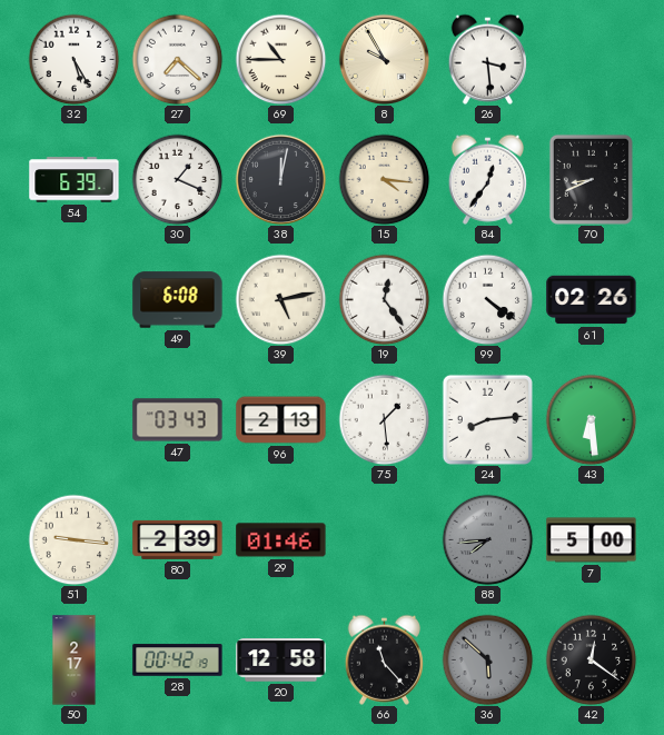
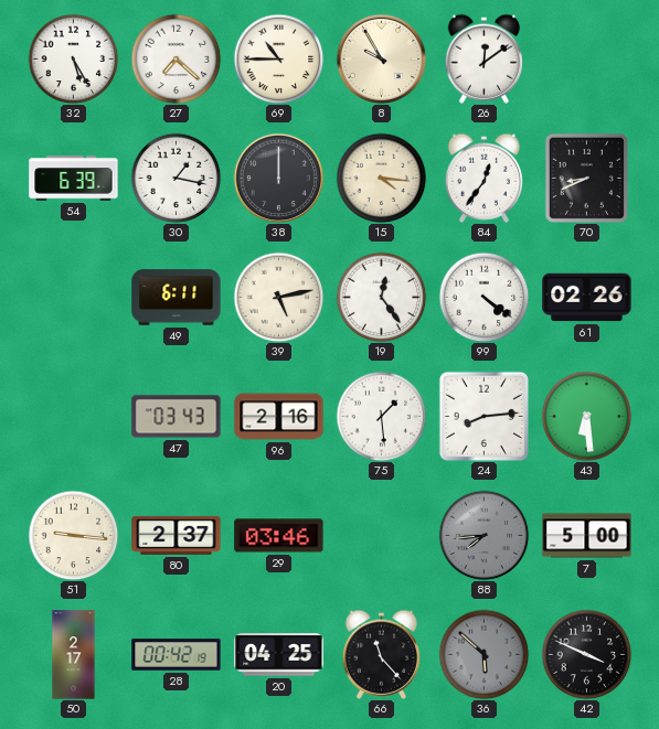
26: 3:29 -> 12:09 (483, 58)
30: 1:19 -> 1:17 (176, 178)
38: 12:02 -> 12:00 (278, 178)
49: 6:08 -> 6:11 (177, 298)
96: 2:13 -> 2:16 (279, 417)
80: 2:39 -> 2:37 (177, 535)
29: 01:46 -> 03:46 (279, 536)
20: 12:58 -> 04:25 (279, 655)
42: 12:21 -> 3:49 (586, 654)
